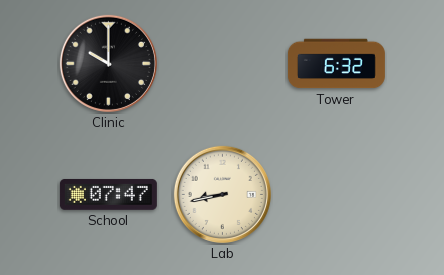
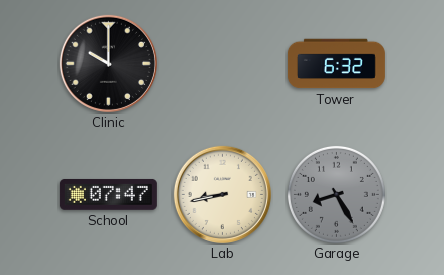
Garage: none -> 8:25 (336, 194)
